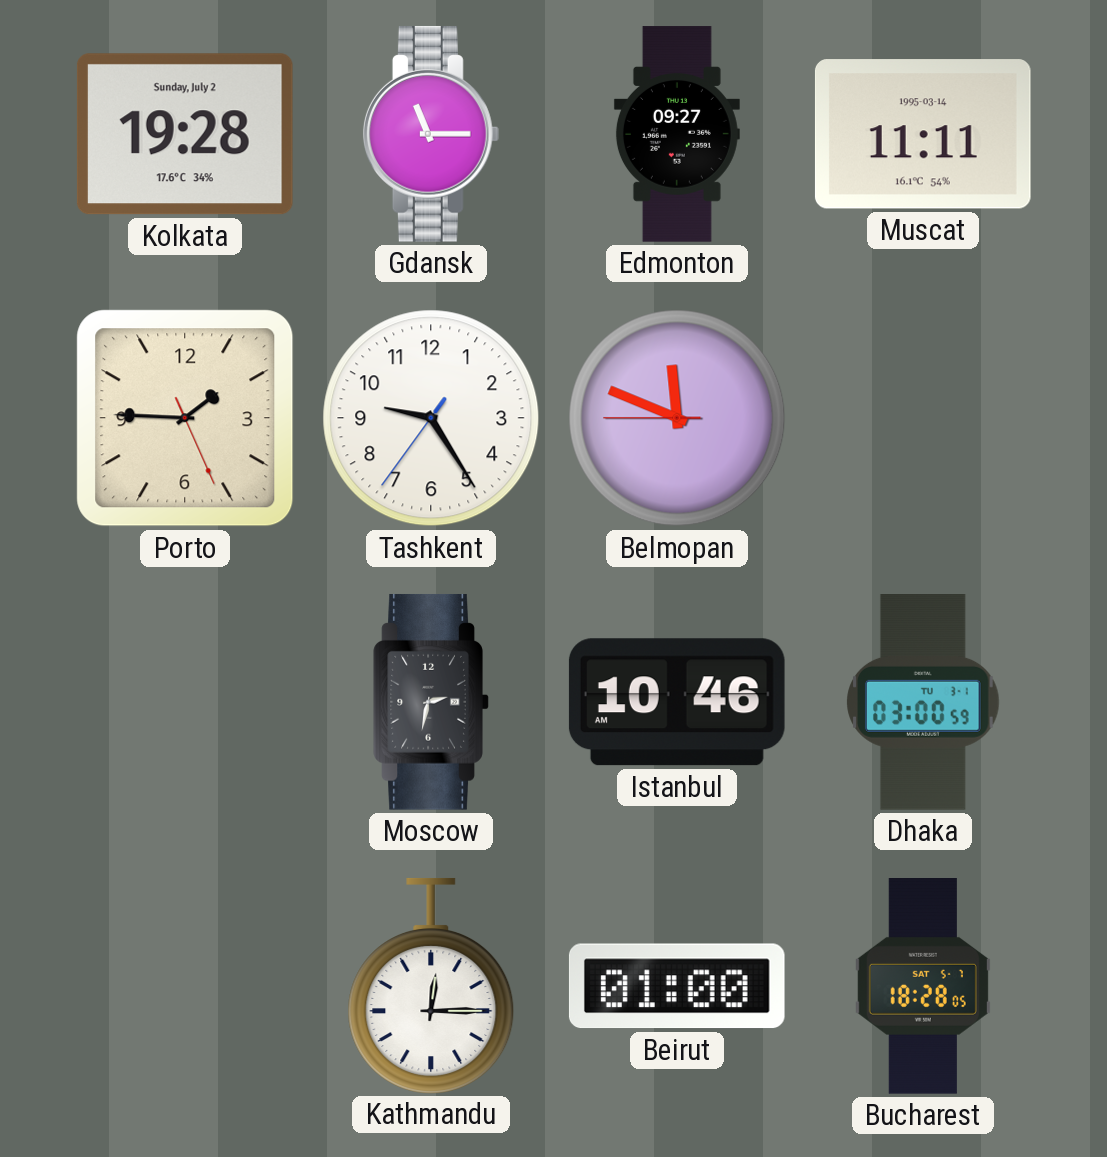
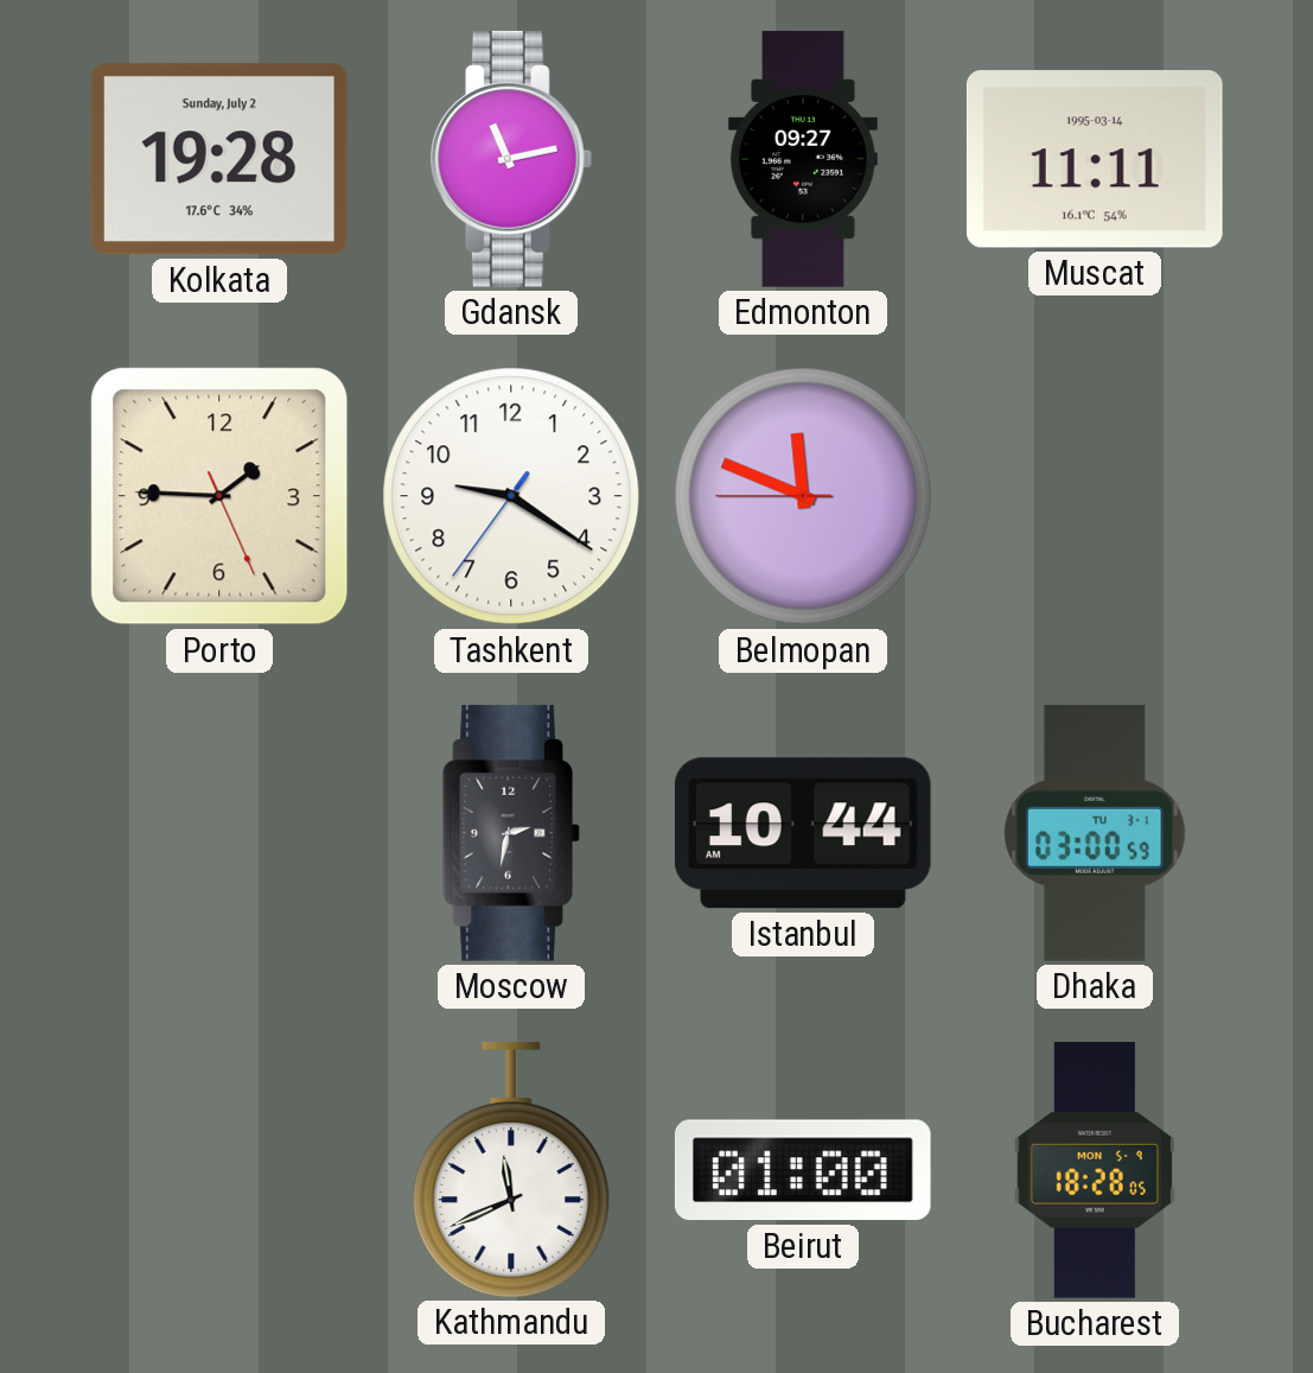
Gdansk: 11:15 -> 11:13 (511, 159)
Tashkent: 9:24 -> 9:20 (511, 496)
Istanbul: 10:46 -> 10:44 (803, 833)
Kathmandu: 12:15 -> 11:41 (511, 1169)
Bucharest date: SAT 5-7 -> MON 5-9 (1095, 1171)
